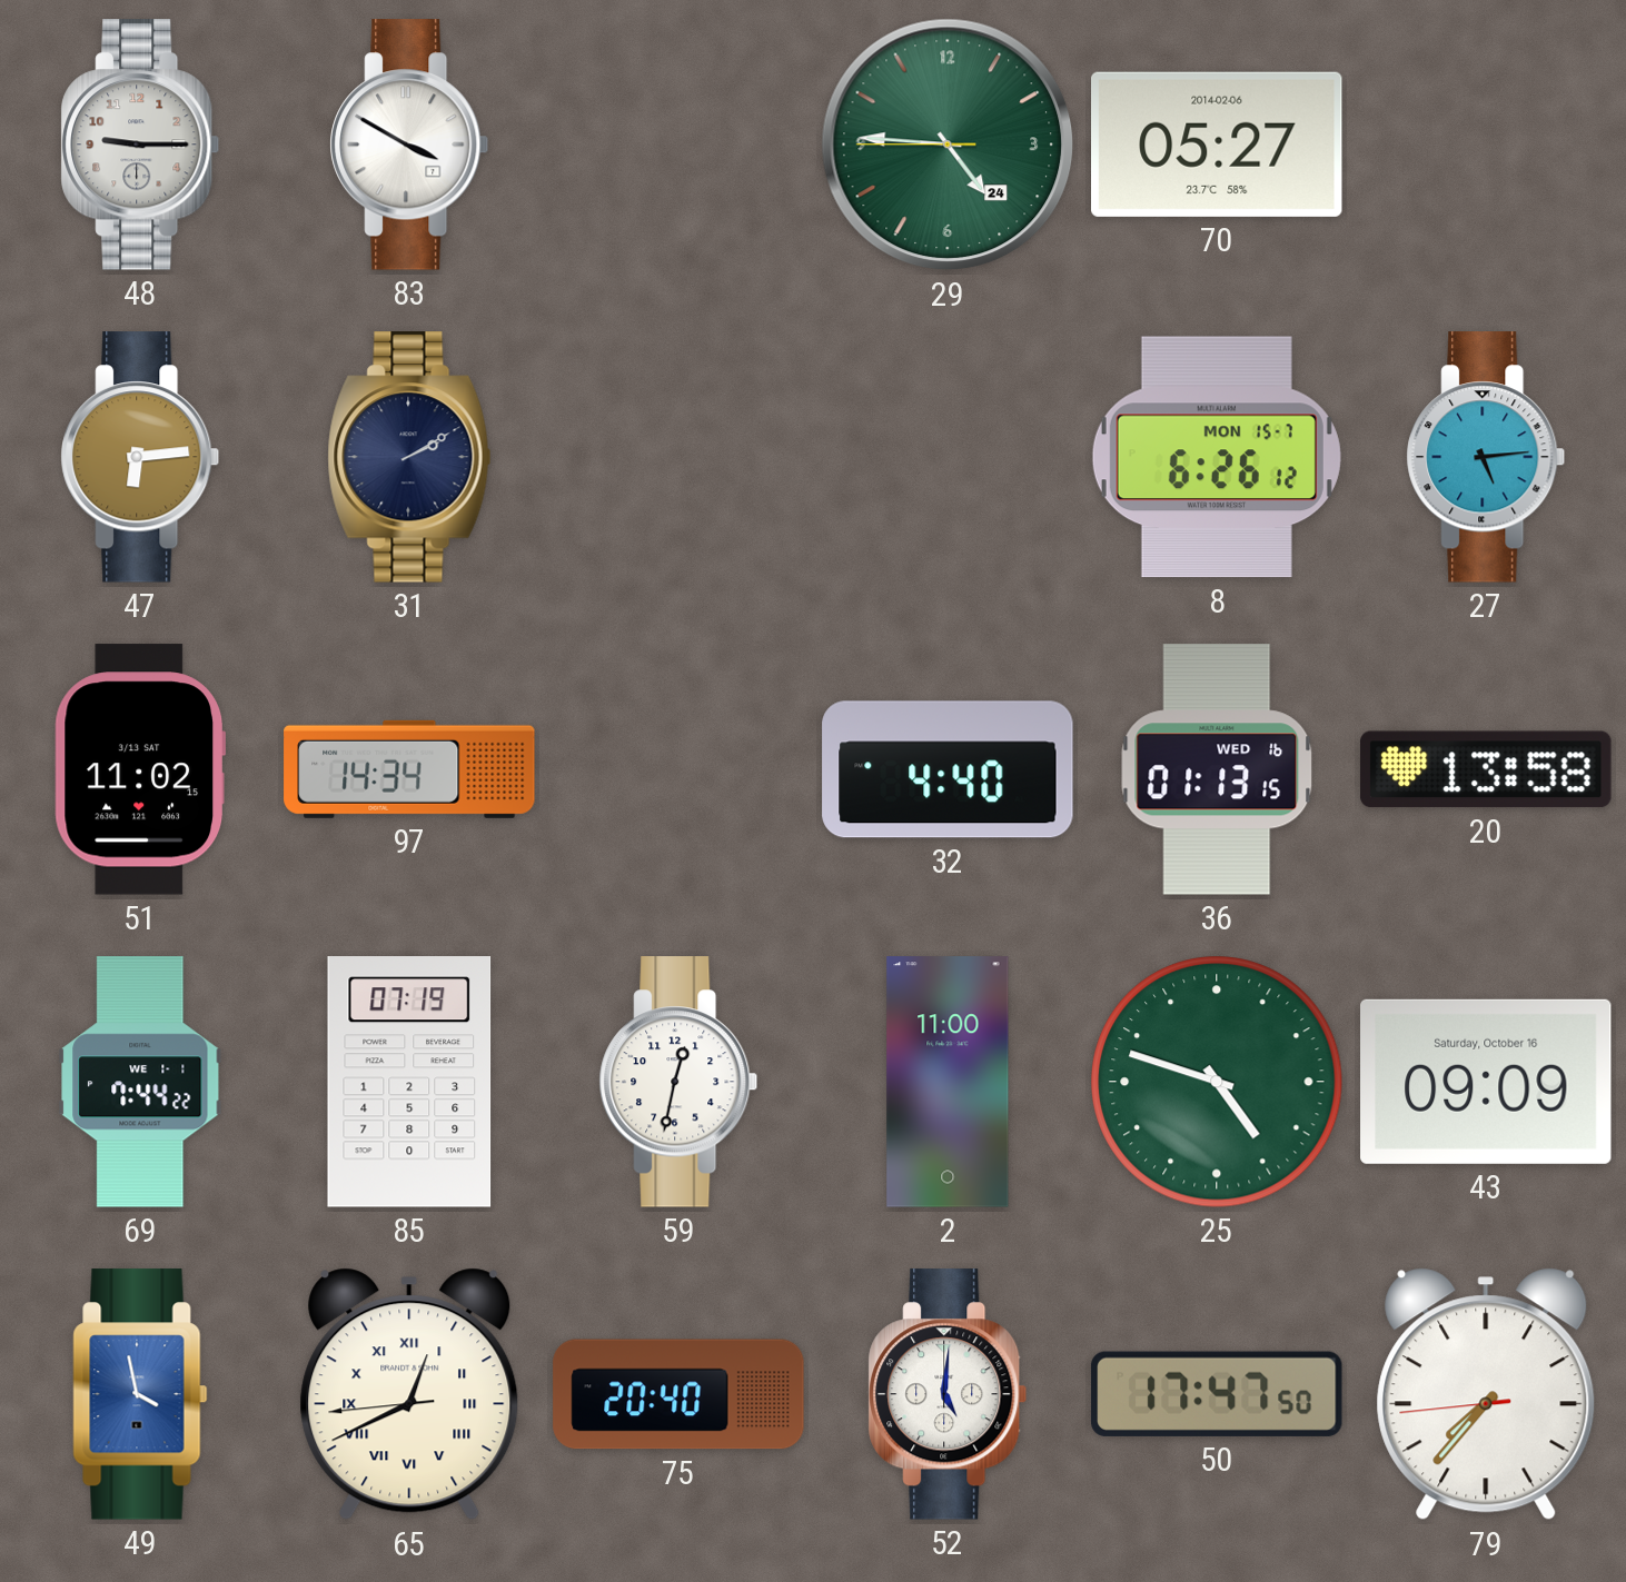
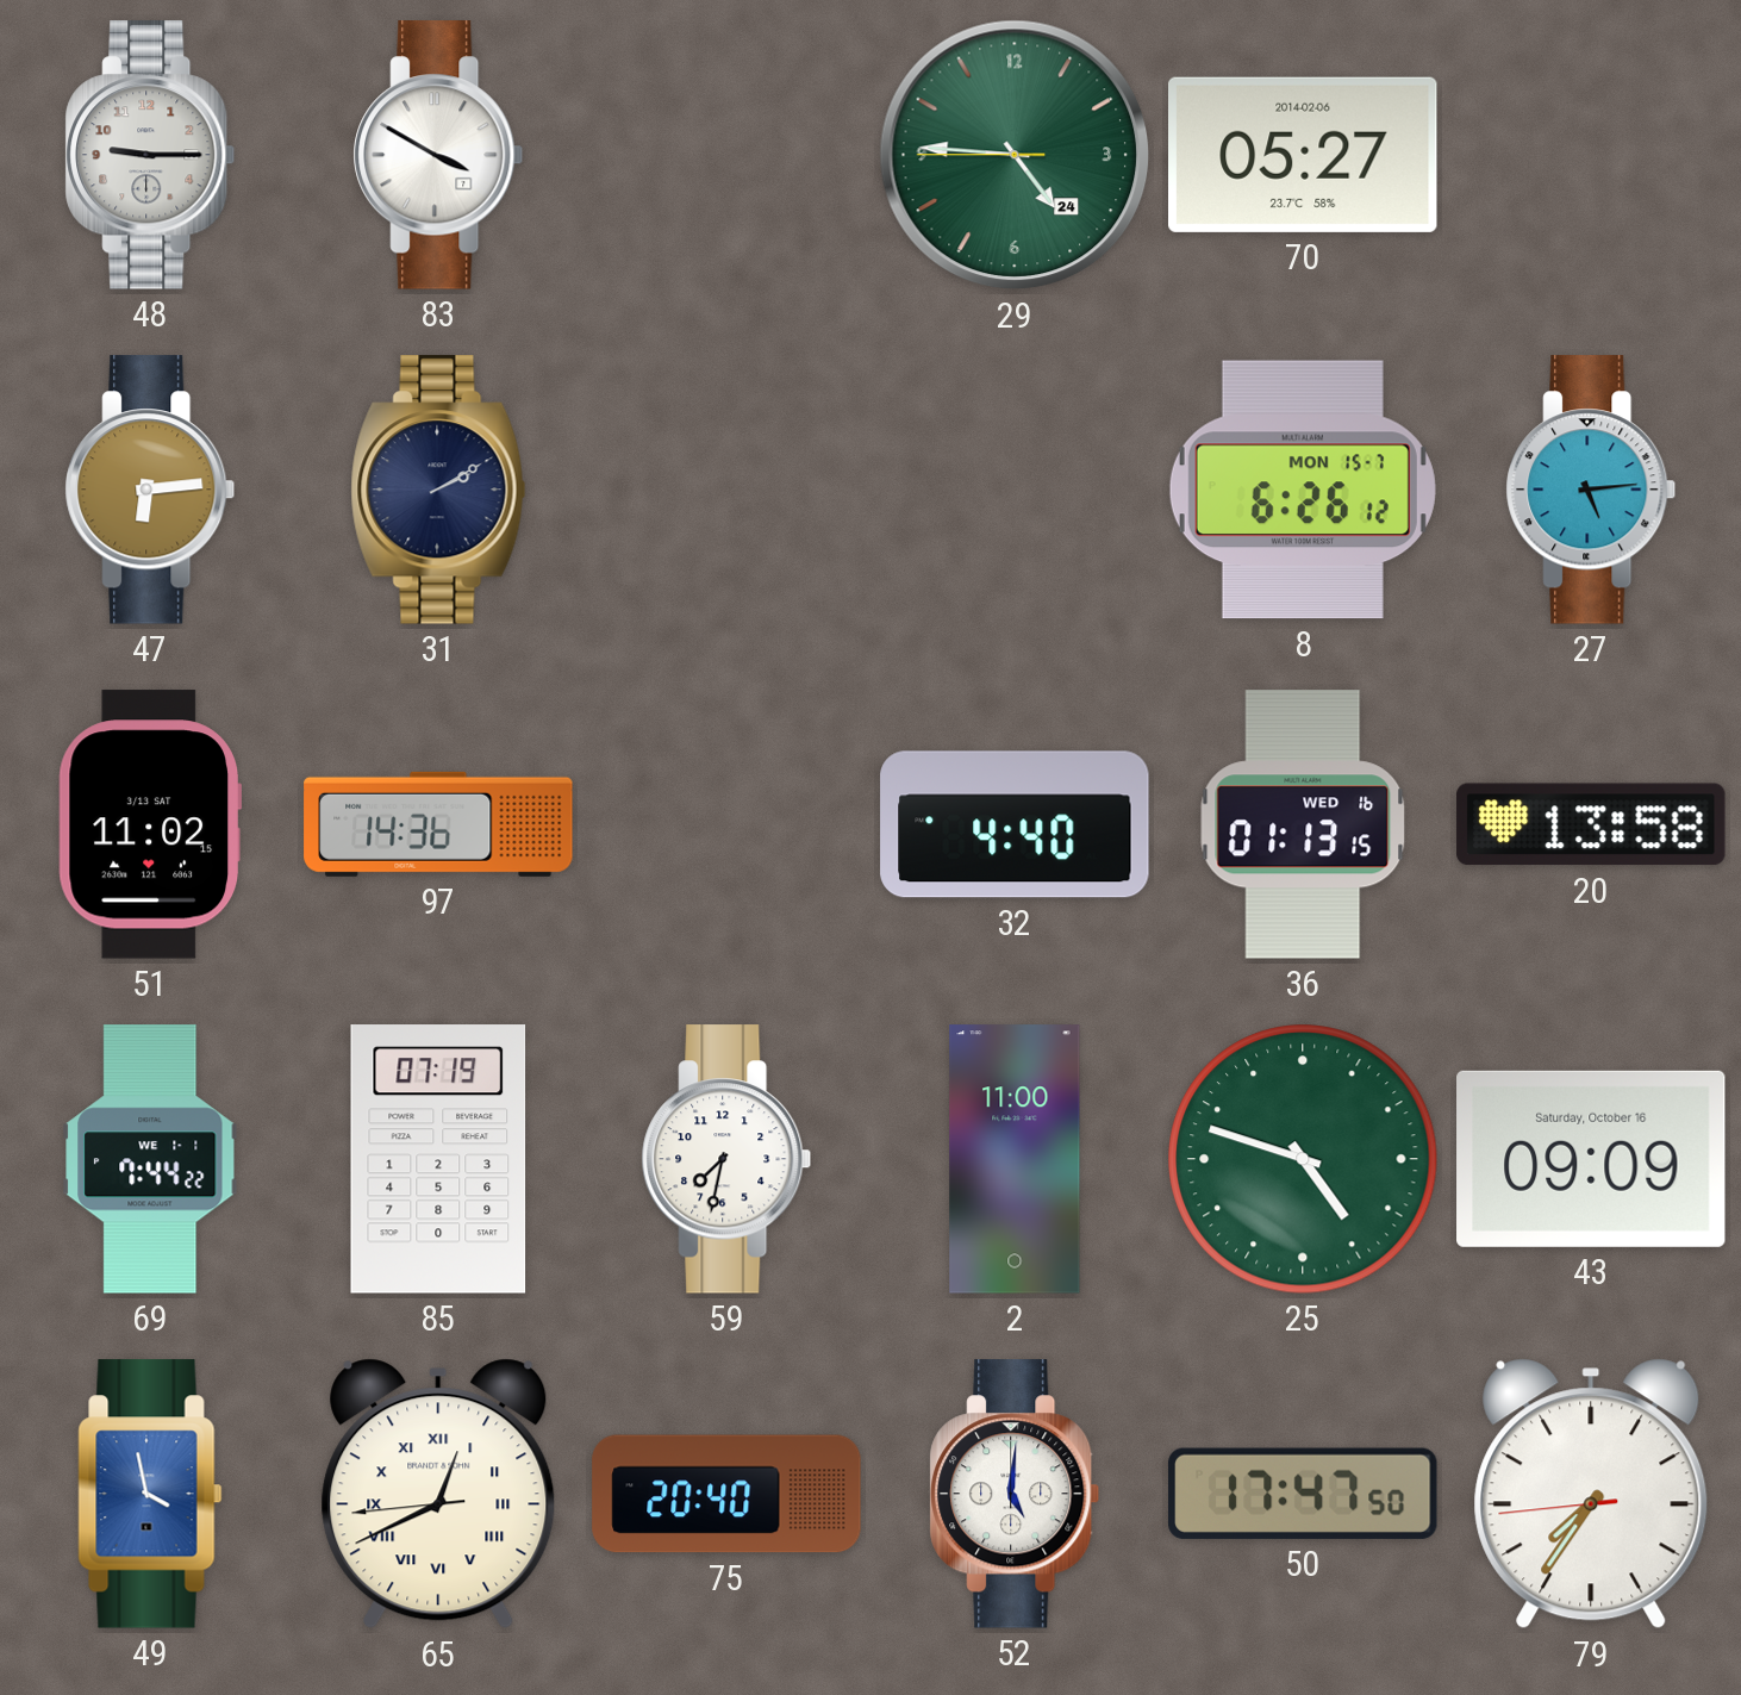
97: 14:34 -> 14:36 (438, 824)
59: 12:32 -> 7:32 (726, 1159)
79: 7:36 -> 7:35 (1591, 1494)
